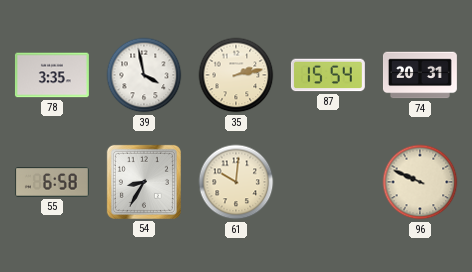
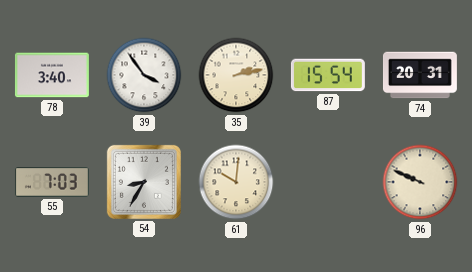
78: 3:35 -> 3:40 (52, 75)
39: 3:58 -> 3:54 (144, 75)
55: 6:58 -> 7:03 (52, 182)
